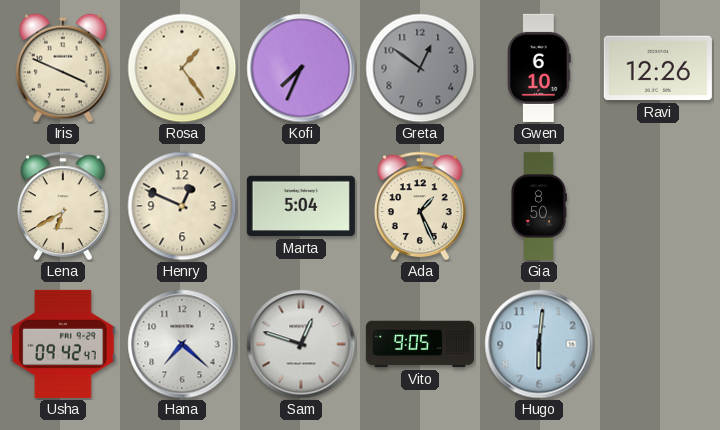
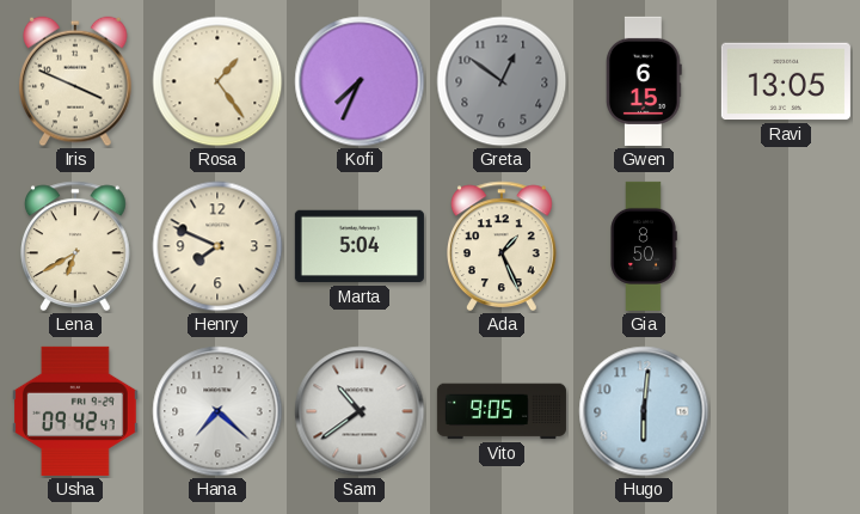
Gwen: 6:10 -> 6:15 (644, 81)
Ravi: 12:26 -> 13:05 (786, 81)
Henry: 12:49 -> 7:49 (217, 246)
Sam: 12:48 -> 10:39 (360, 411)
